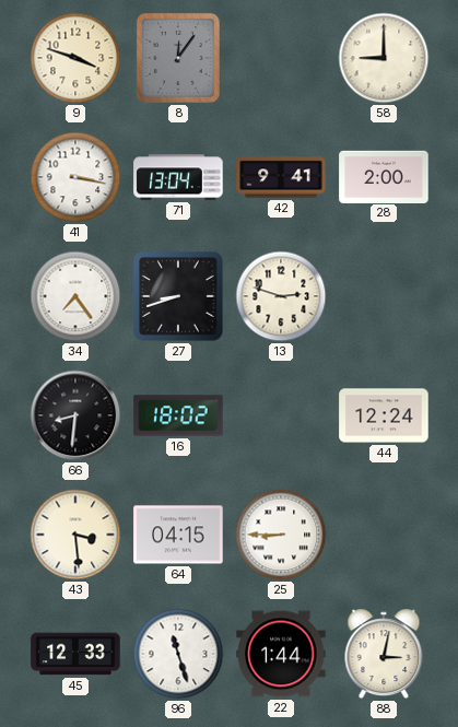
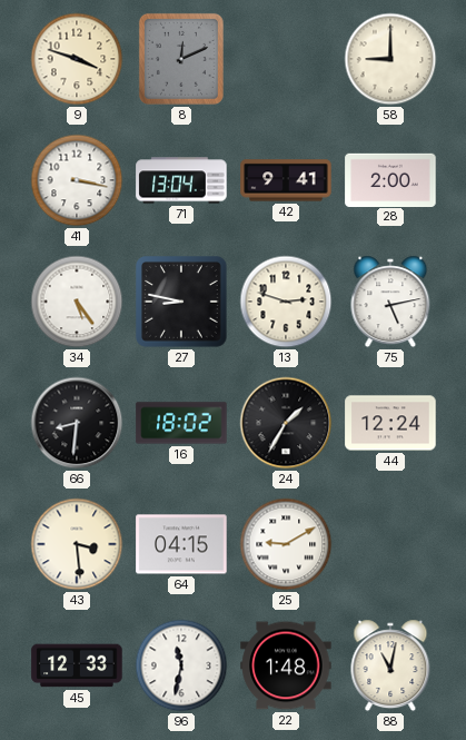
8: 12:06 -> 12:11 (181, 59)
34: 7:24 -> 5:24 (77, 302)
27: 8:42 -> 8:47 (181, 302)
75: none -> 5:13 (390, 302)
24: none -> 1:35 (286, 423)
25: 8:45 -> 9:10 (286, 544)
96: 11:27 -> 11:32 (181, 665)
22: 1:44 -> 1:48 (286, 665)
88: 3:02 -> 11:02 (390, 665)
